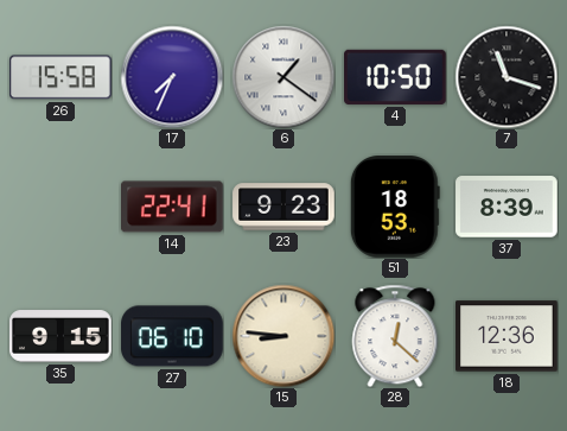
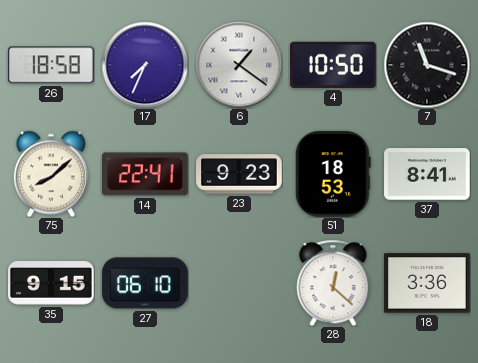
26: 15:58 -> 18:58 (52, 65)
75: none -> 8:08 (51, 174)
37: 8:39 -> 8:41 (427, 174)
15: 8:46 -> none (283, 336)
18: 12:36 -> 3:36 (427, 283)
